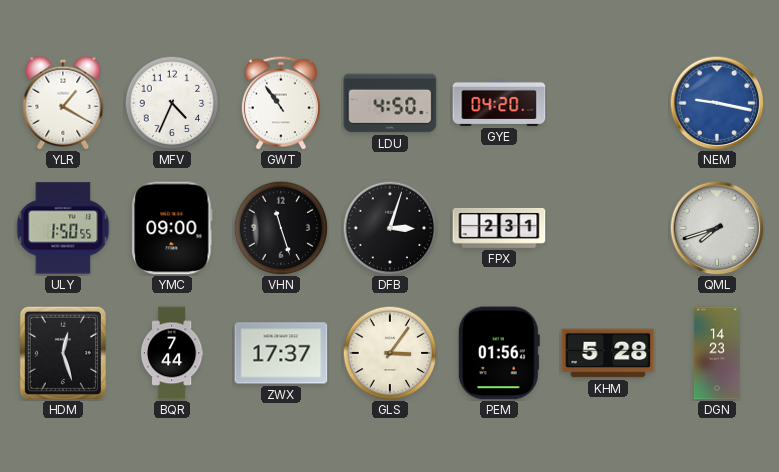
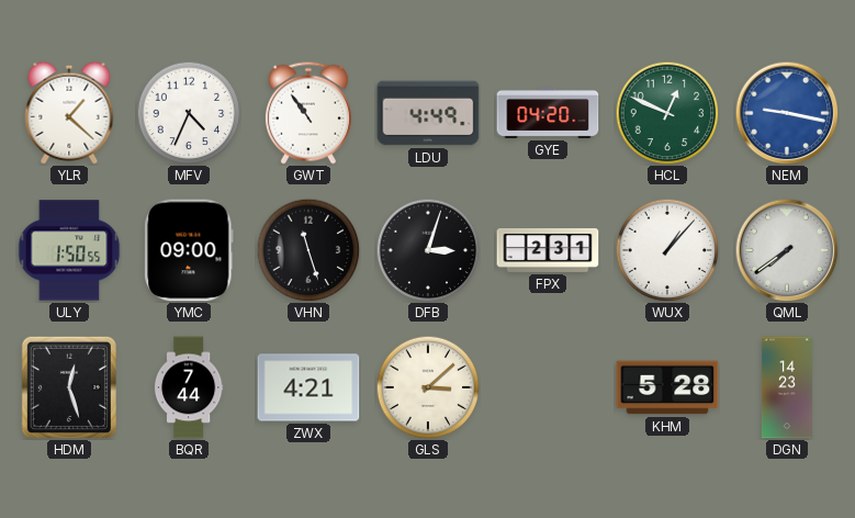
YLR: 1:20 -> 1:22 (69, 113)
LDU: 4:50 -> 4:49 (428, 113)
HCL: none -> 12:49 (667, 113)
WUX: none -> 1:07 (667, 250)
QML: 7:42 -> 7:39 (787, 250)
ZWX: 17:37 -> 4:21 (308, 387)
GLS: 3:06 -> 3:08 (428, 387)
PEM: 01:56 -> none (499, 353)
